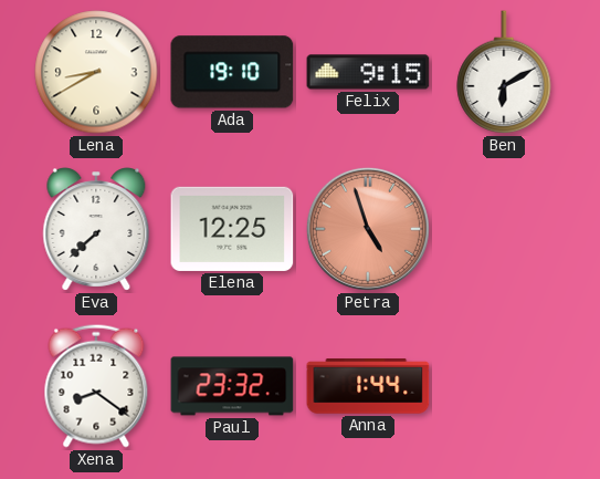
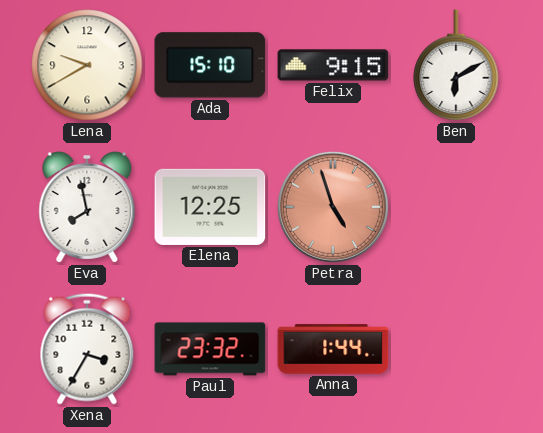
Lena: 8:40 -> 9:40 (87, 65)
Ada: 19:10 -> 15:10 (210, 65)
Eva: 7:38 -> 7:58 (87, 207)
Xena: 8:21 -> 3:35 (87, 349)
